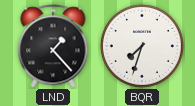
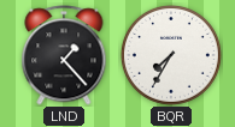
BQR: 7:33 -> 7:35 (171, 55)
